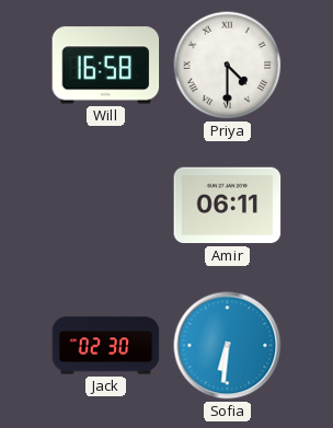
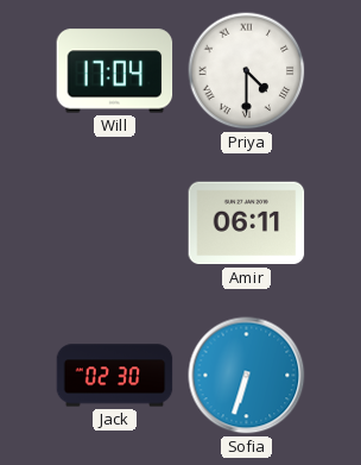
Will: 16:58 -> 17:04 (115, 71)
Sofia: 6:31 -> 6:33 (247, 376)
